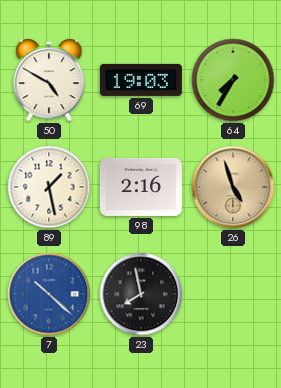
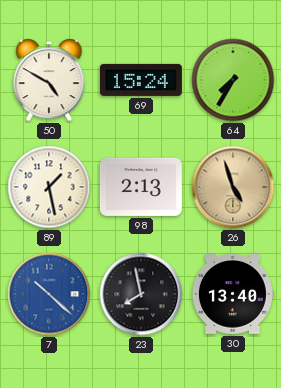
69: 19:03 -> 15:24 (141, 80)
98: 2:16 -> 2:13 (141, 187)
30: none -> 13:40 (232, 295)
